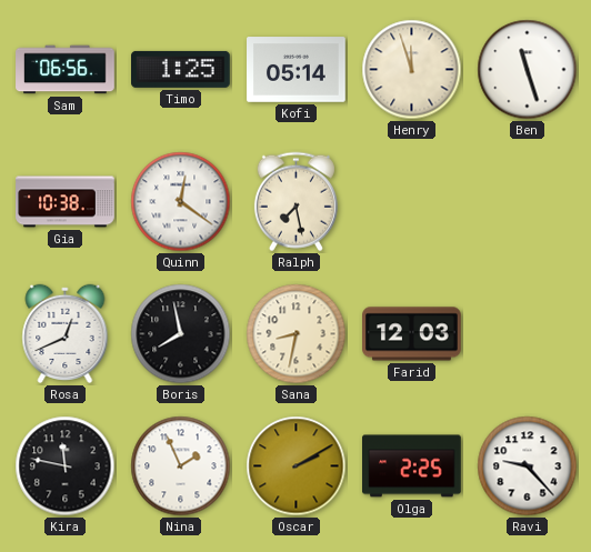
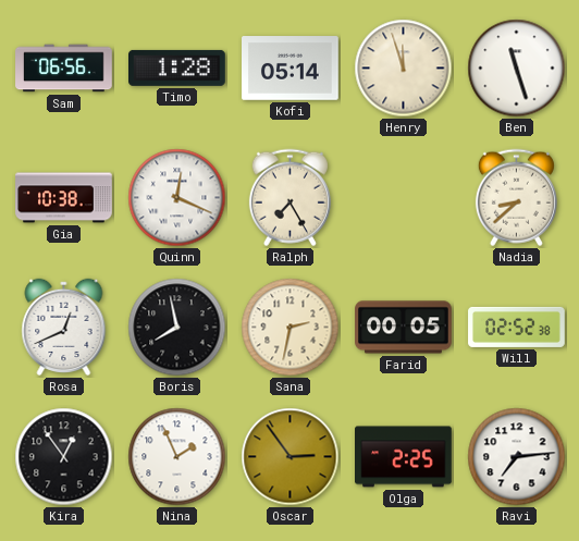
Timo: 1:25 -> 1:28 (177, 67)
Quinn: 12:21 -> 12:19 (177, 198)
Ralph: 7:28 -> 7:25 (289, 198)
Nadia: none -> 8:38 (516, 198)
Sana: 8:32 -> 2:32 (291, 328)
Farid: 12:03 -> 00:05 (404, 328)
Will: none -> 02:52 (517, 327)
Kira: 11:47 -> 12:54 (64, 457)
Oscar: 2:10 -> 2:54 (291, 457)
Ravi: 9:23 -> 7:14 (517, 457)
